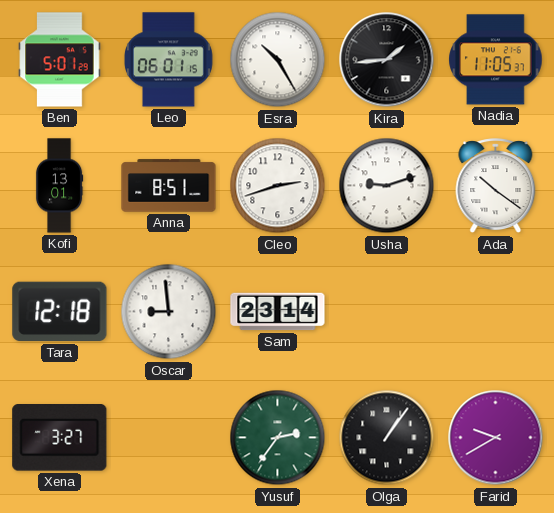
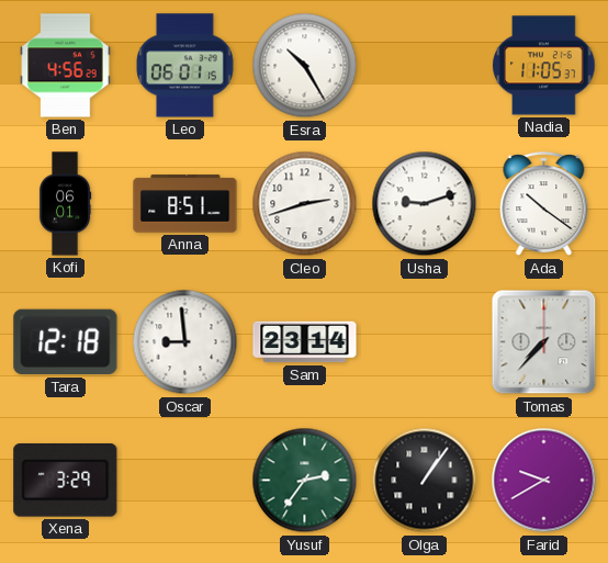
Ben: 5:01 -> 4:56 (66, 66)
Kira: 1:44 -> none (387, 60)
Kofi: 13:01 -> 06:01 (65, 204)
Tomas: none -> 7:37 (544, 342)
Xena: 3:27 -> 3:29 (66, 481)
